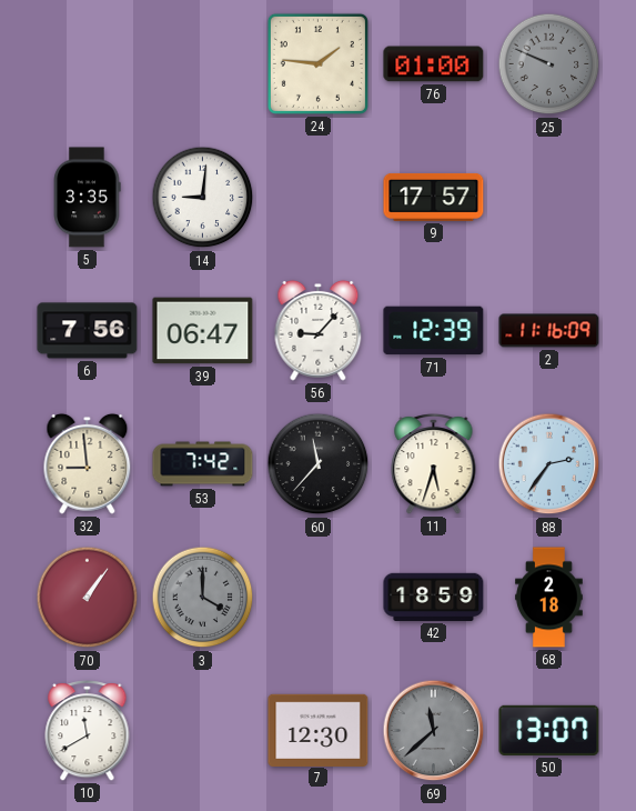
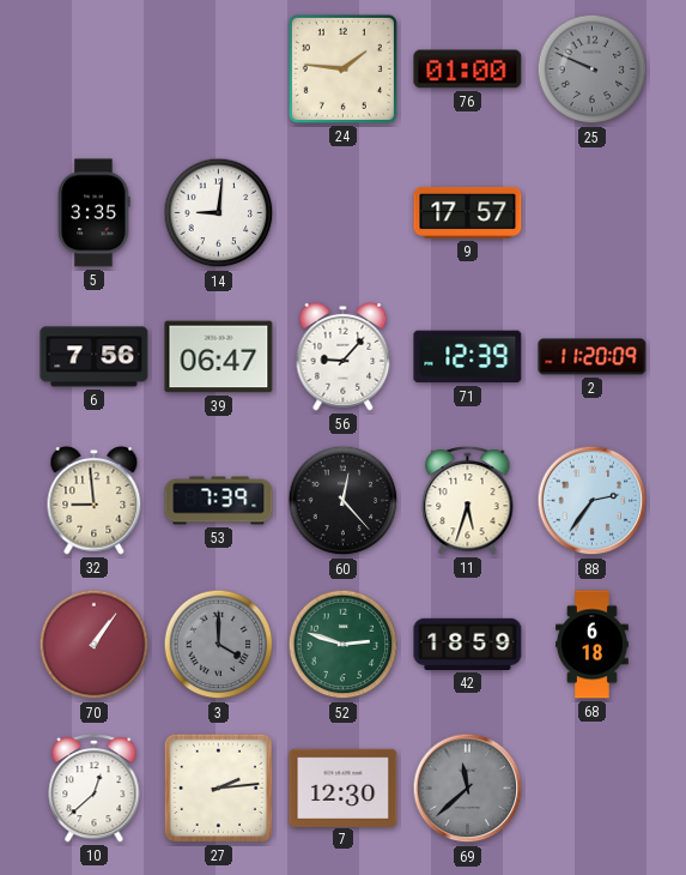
2: 11:16 -> 11:20 (593, 357)
53: 7:42 -> 7:39 (219, 501)
60: 11:37 -> 12:23 (344, 501)
52: none -> 2:48 (344, 645)
68: 2:18 -> 6:18 (593, 645)
10: 11:40 -> 12:38 (95, 789)
27: none -> 2:14 (218, 787)
50: 13:07 -> none (549, 730)
